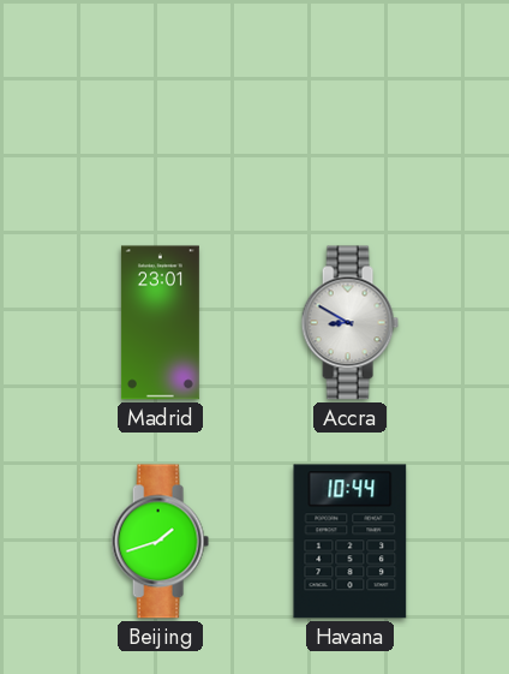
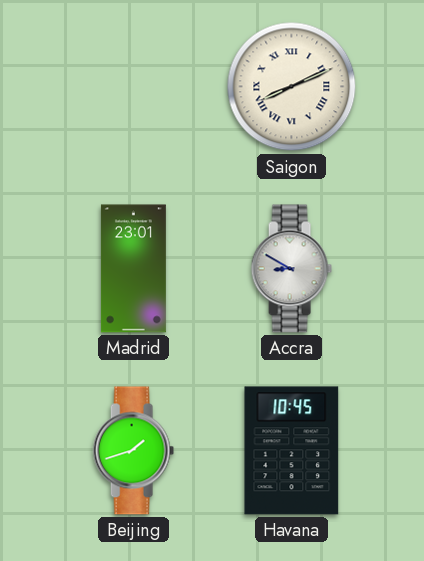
Saigon: none -> 8:11 (292, 87)
Havana: 10:44 -> 10:45 (292, 451)
